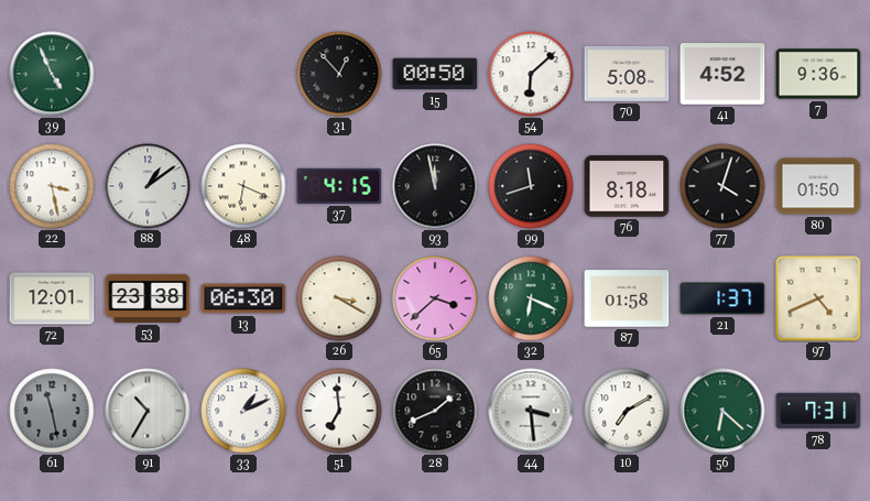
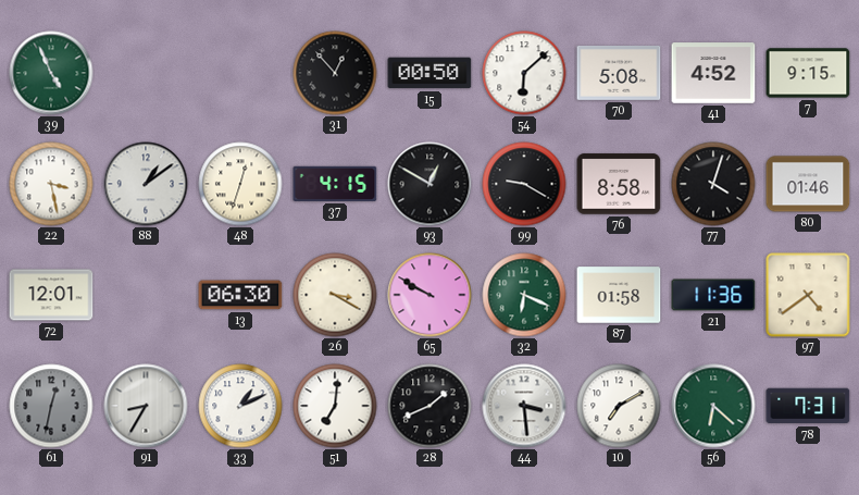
7: 9:36 -> 9:15 (808, 73)
48: 6:19 -> 12:33 (240, 184)
93: 11:58 -> 12:50 (429, 184)
99: 11:42 -> 9:20 (524, 184)
76: 8:18 -> 8:58 (619, 184)
80: 01:50 -> 01:46 (808, 184)
53: 23:38 -> none (148, 298)
65: 3:38 -> 9:50 (429, 295)
21: 1:37 -> 11:36 (713, 295)
97: 4:41 -> 4:39 (808, 295)
61: 11:28 -> 12:32 (51, 406)
91: 10:35 -> 8:35 (146, 406)
51: 6:59 -> 7:01 (335, 406)
